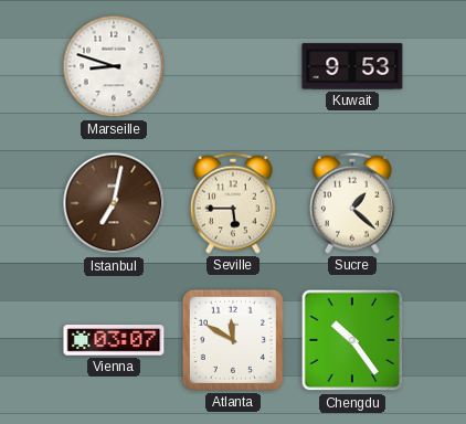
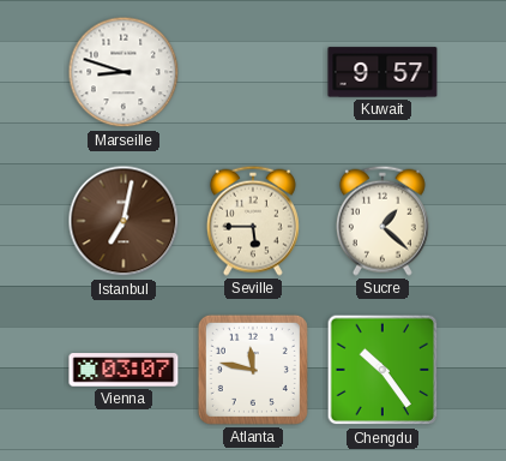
Kuwait: 9:53 -> 9:57 (382, 72)
Atlanta: 11:50 -> 11:47 (253, 370)
